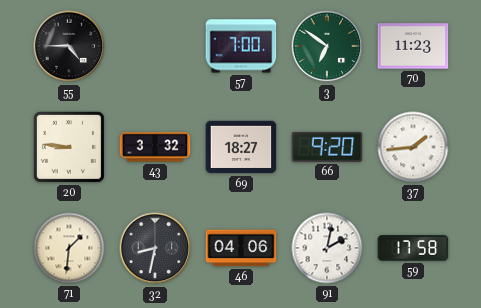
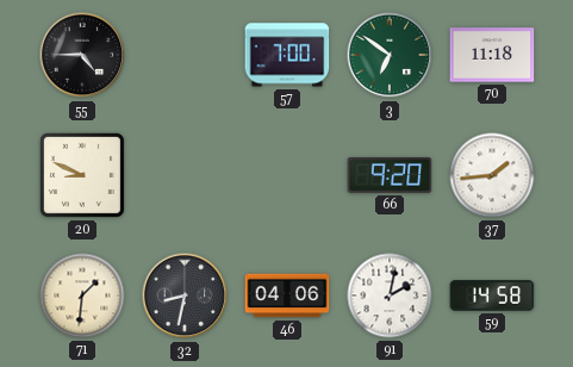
70: 11:23 -> 11:18 (492, 55)
20: 8:46 -> 8:49 (82, 175)
43: 3:32 -> none (155, 147)
69: 18:27 -> none (241, 147)
59: 17:58 -> 14:58 (492, 296)
